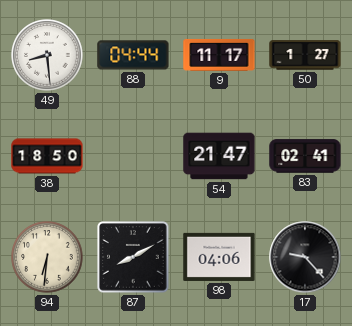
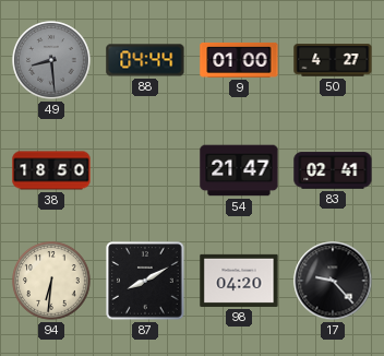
49 dial: white -> grey (51, 60)
9: 11:17 -> 01:00 (239, 60)
50: 1:27 -> 4:27 (333, 60)
98: 04:06 -> 04:20 (239, 281)
